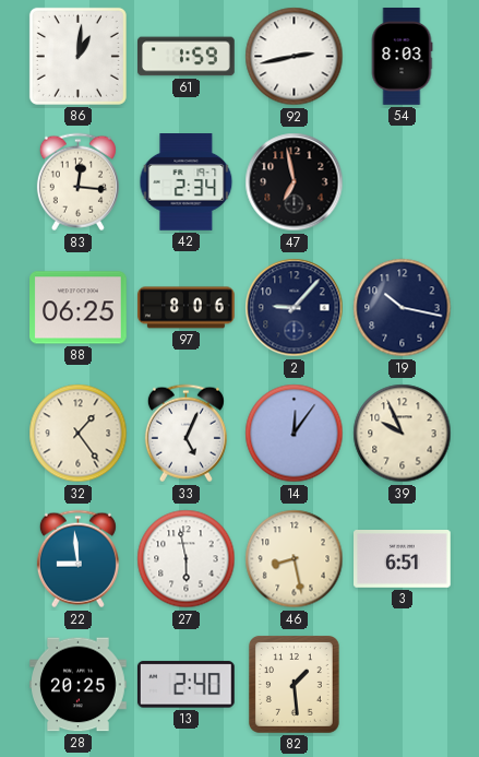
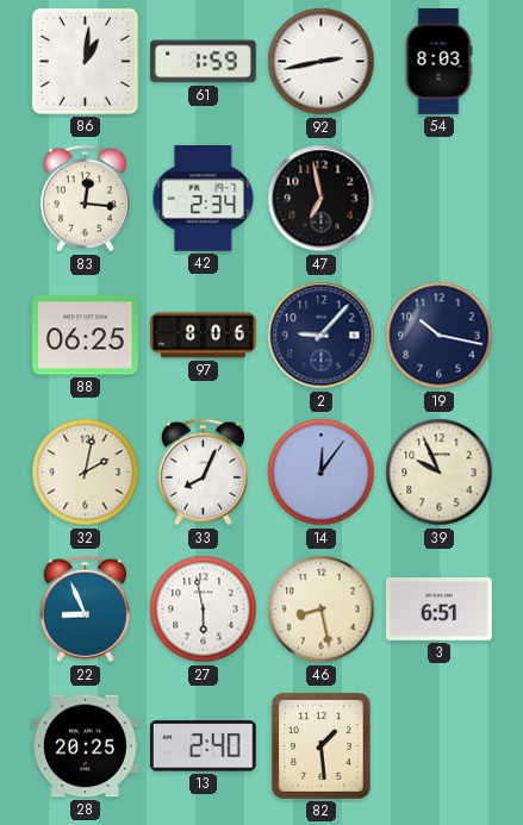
32: 1:24 -> 2:02 (86, 473)
33: 5:04 -> 8:04 (203, 473)
22: 8:59 -> 8:56 (85, 610)
